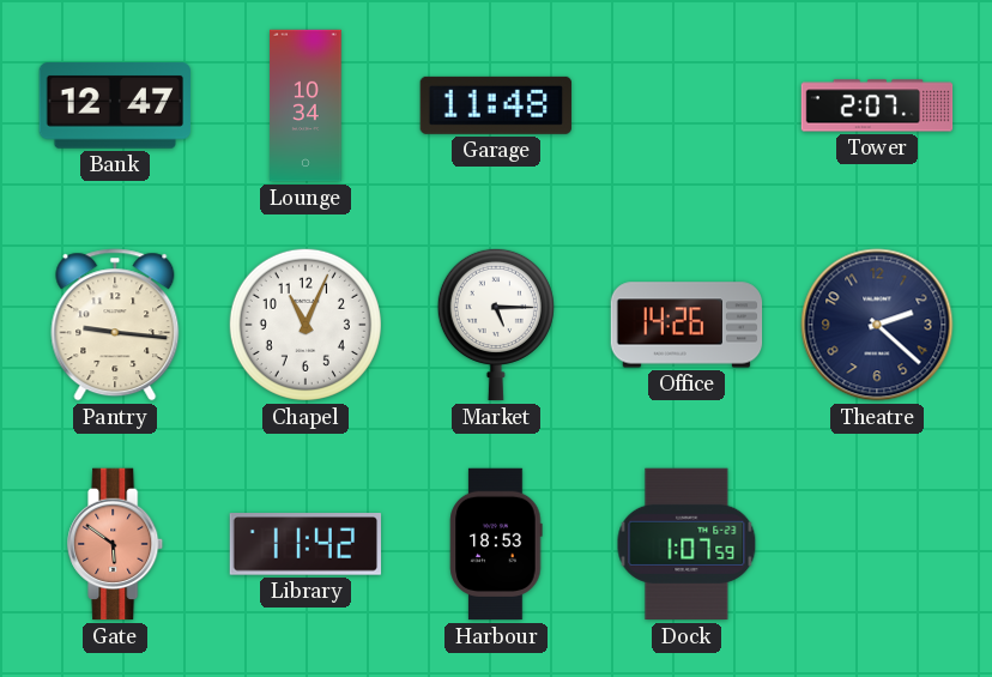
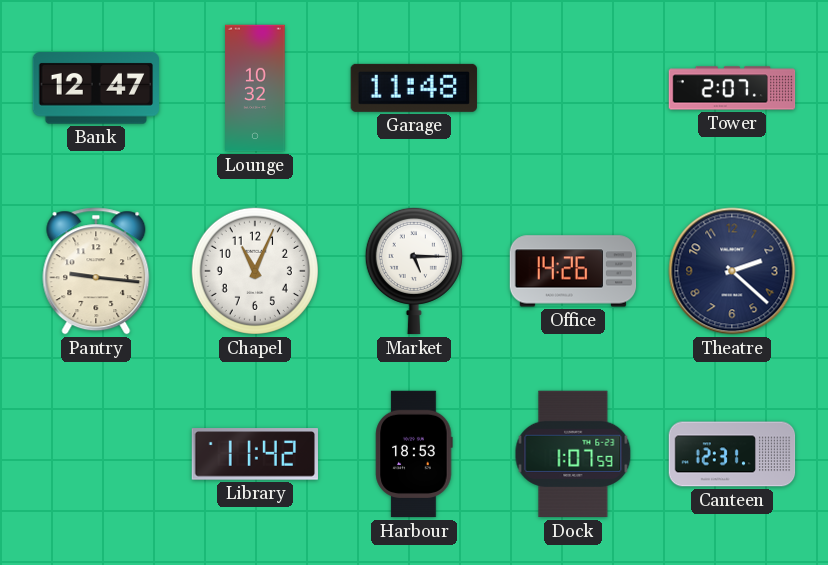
Lounge: 10:34 -> 10:32 (255, 88)
Gate: 5:51 -> none (116, 544)
Canteen: none -> 12:31 (732, 454)
